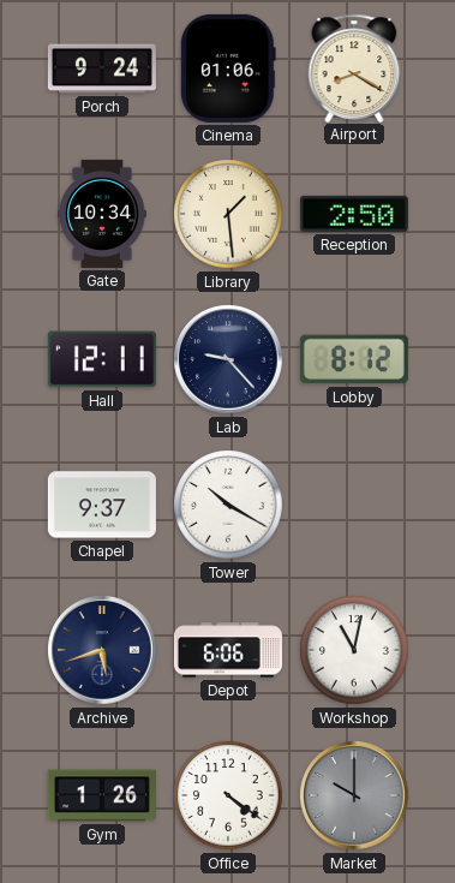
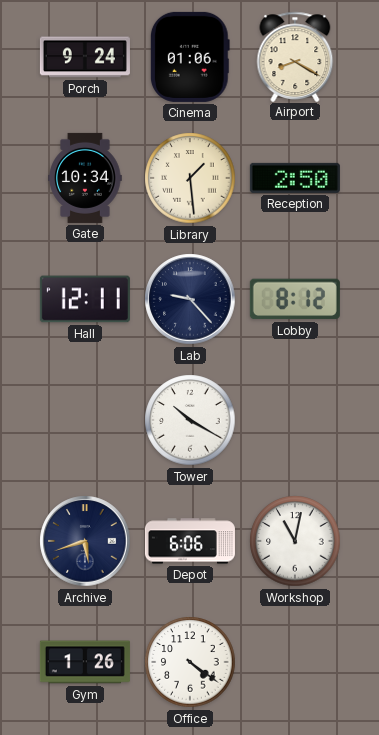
Chapel: 9:37 -> none (102, 505)
Market: 10:00 -> none (354, 795)
